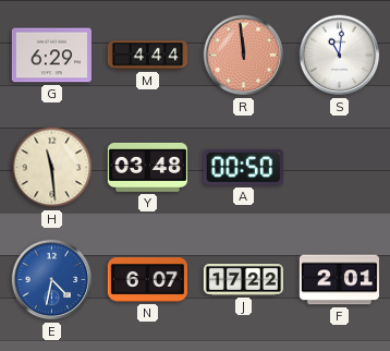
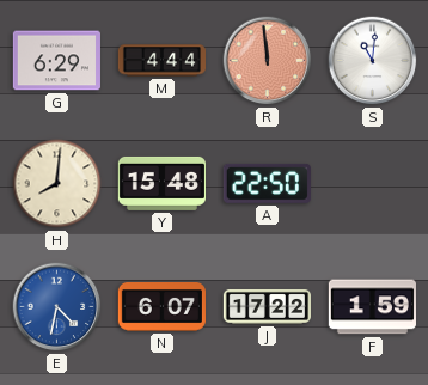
H: 11:29 -> 8:01 (57, 184)
Y: 03:48 -> 15:48 (161, 183)
A: 00:50 -> 22:50 (267, 183)
F: 2:01 -> 1:59 (372, 307)
